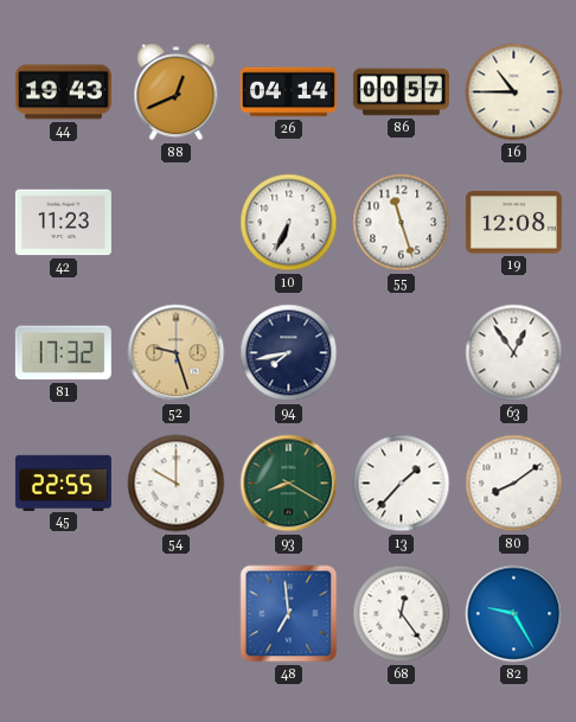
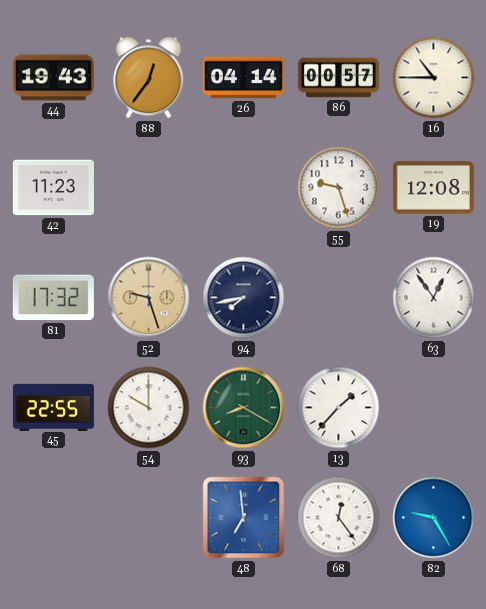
88: 12:41 -> 12:36 (149, 78)
10: 6:34 -> none (289, 223)
55: 11:27 -> 9:27 (339, 188)
80: 8:09 -> none (514, 484)
